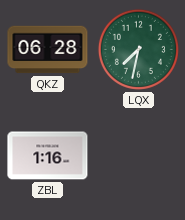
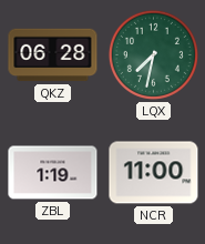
ZBL: 1:16 -> 1:19 (53, 173)
NCR: none -> 11:00 (154, 173)
